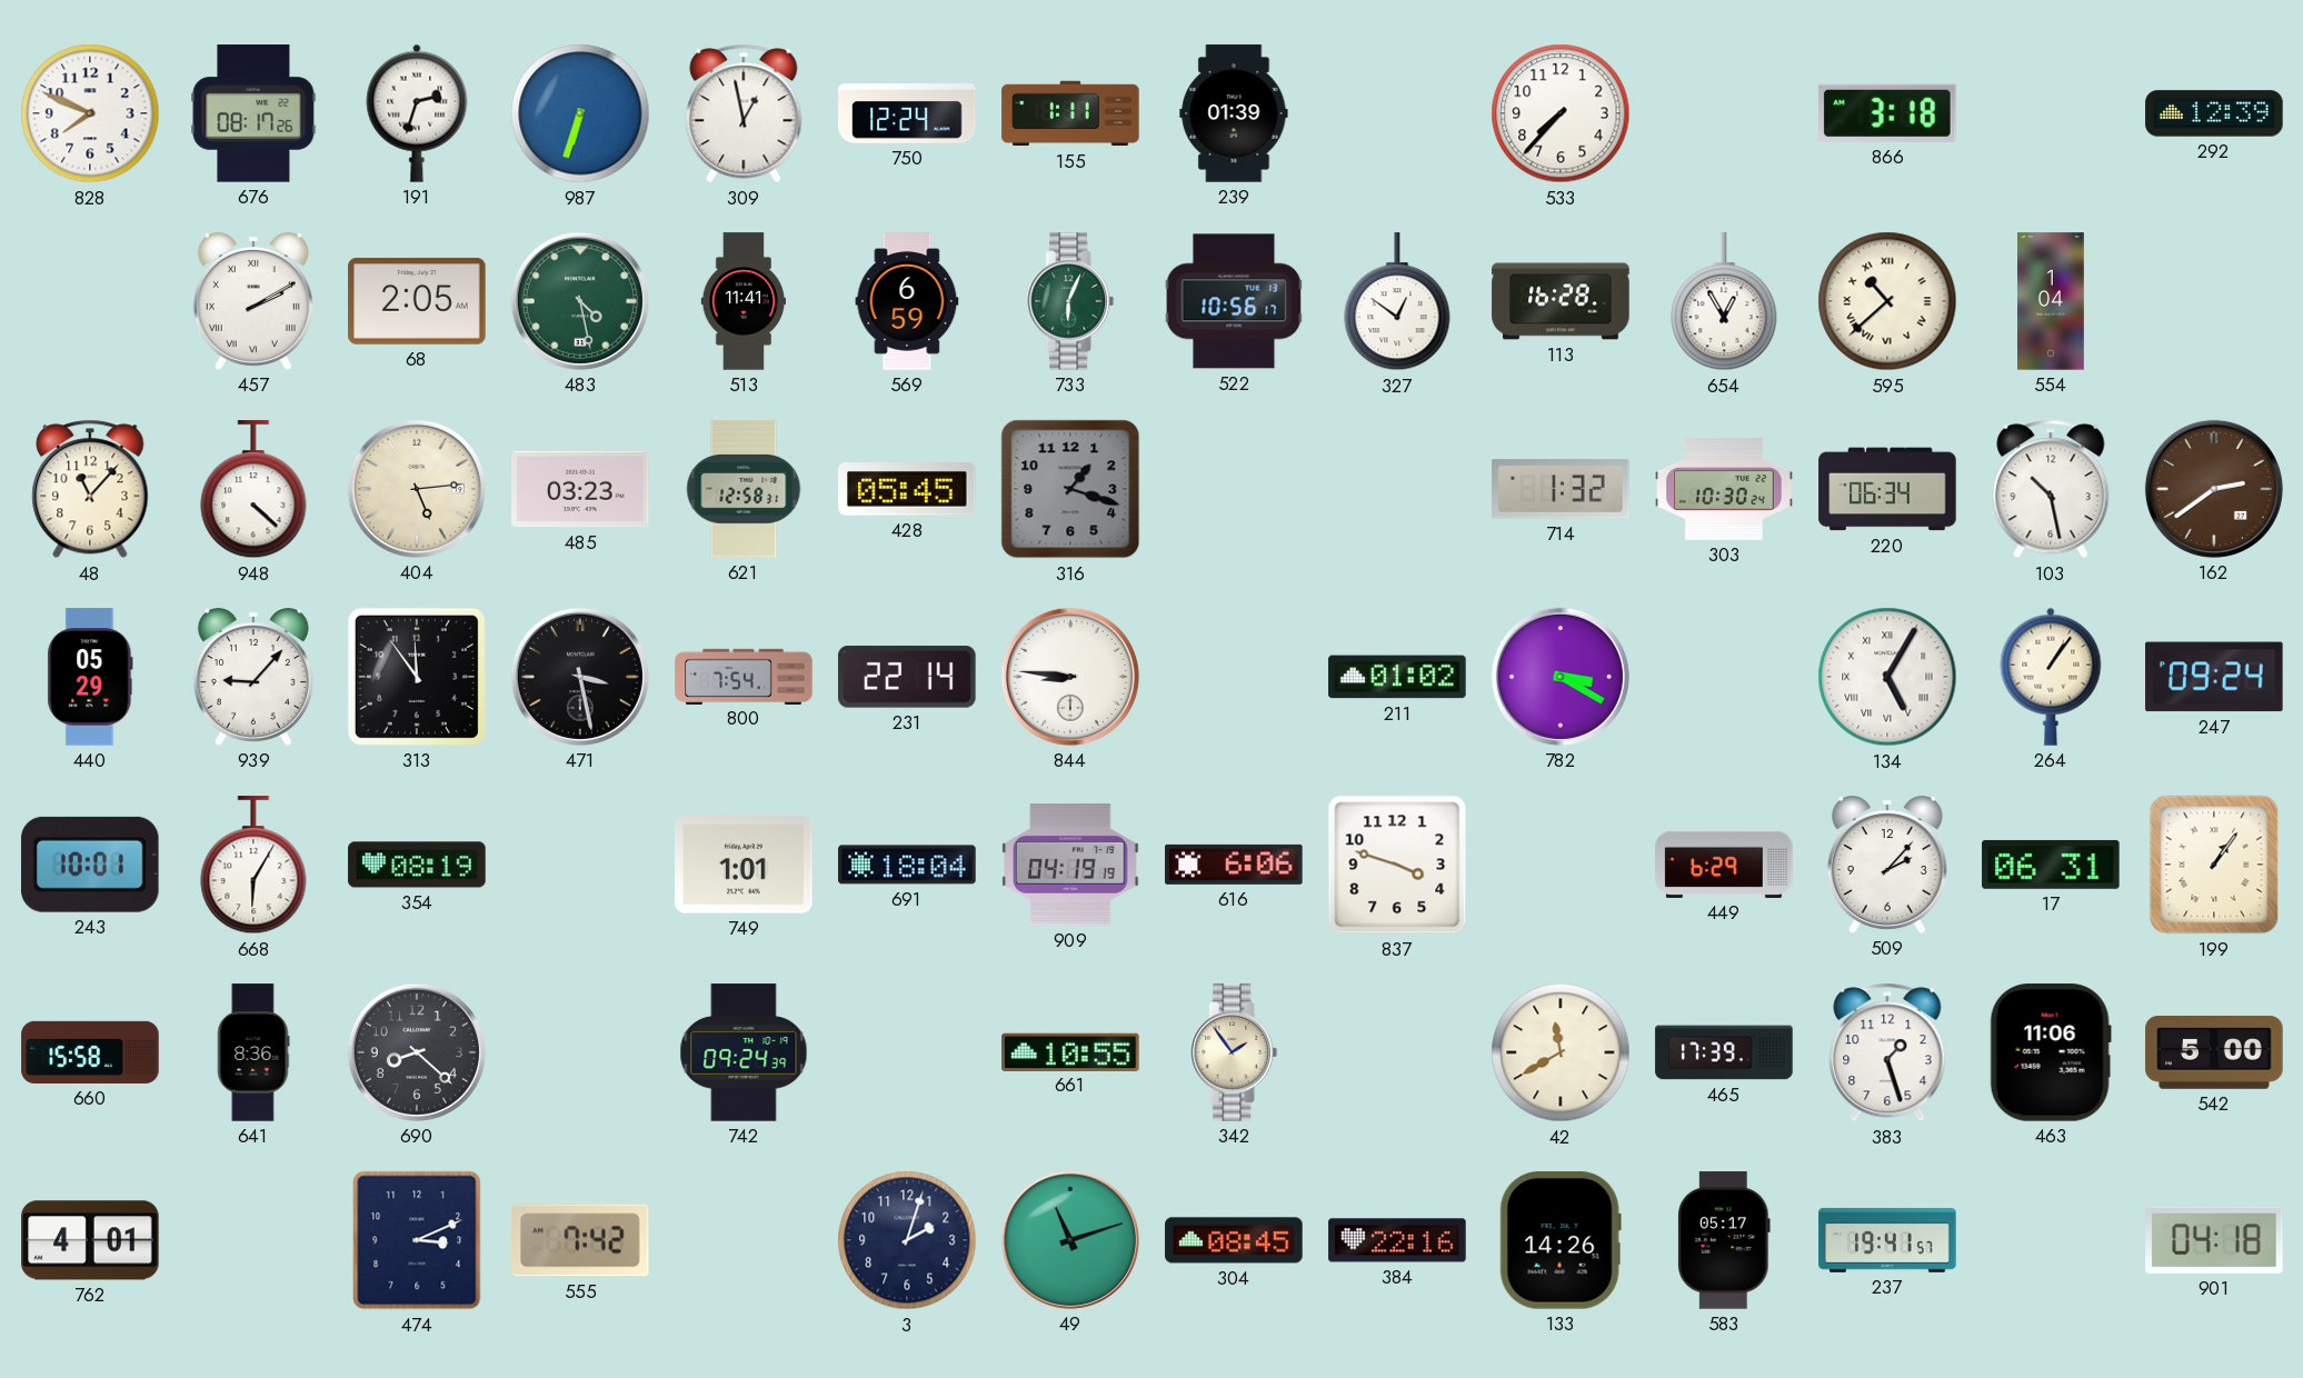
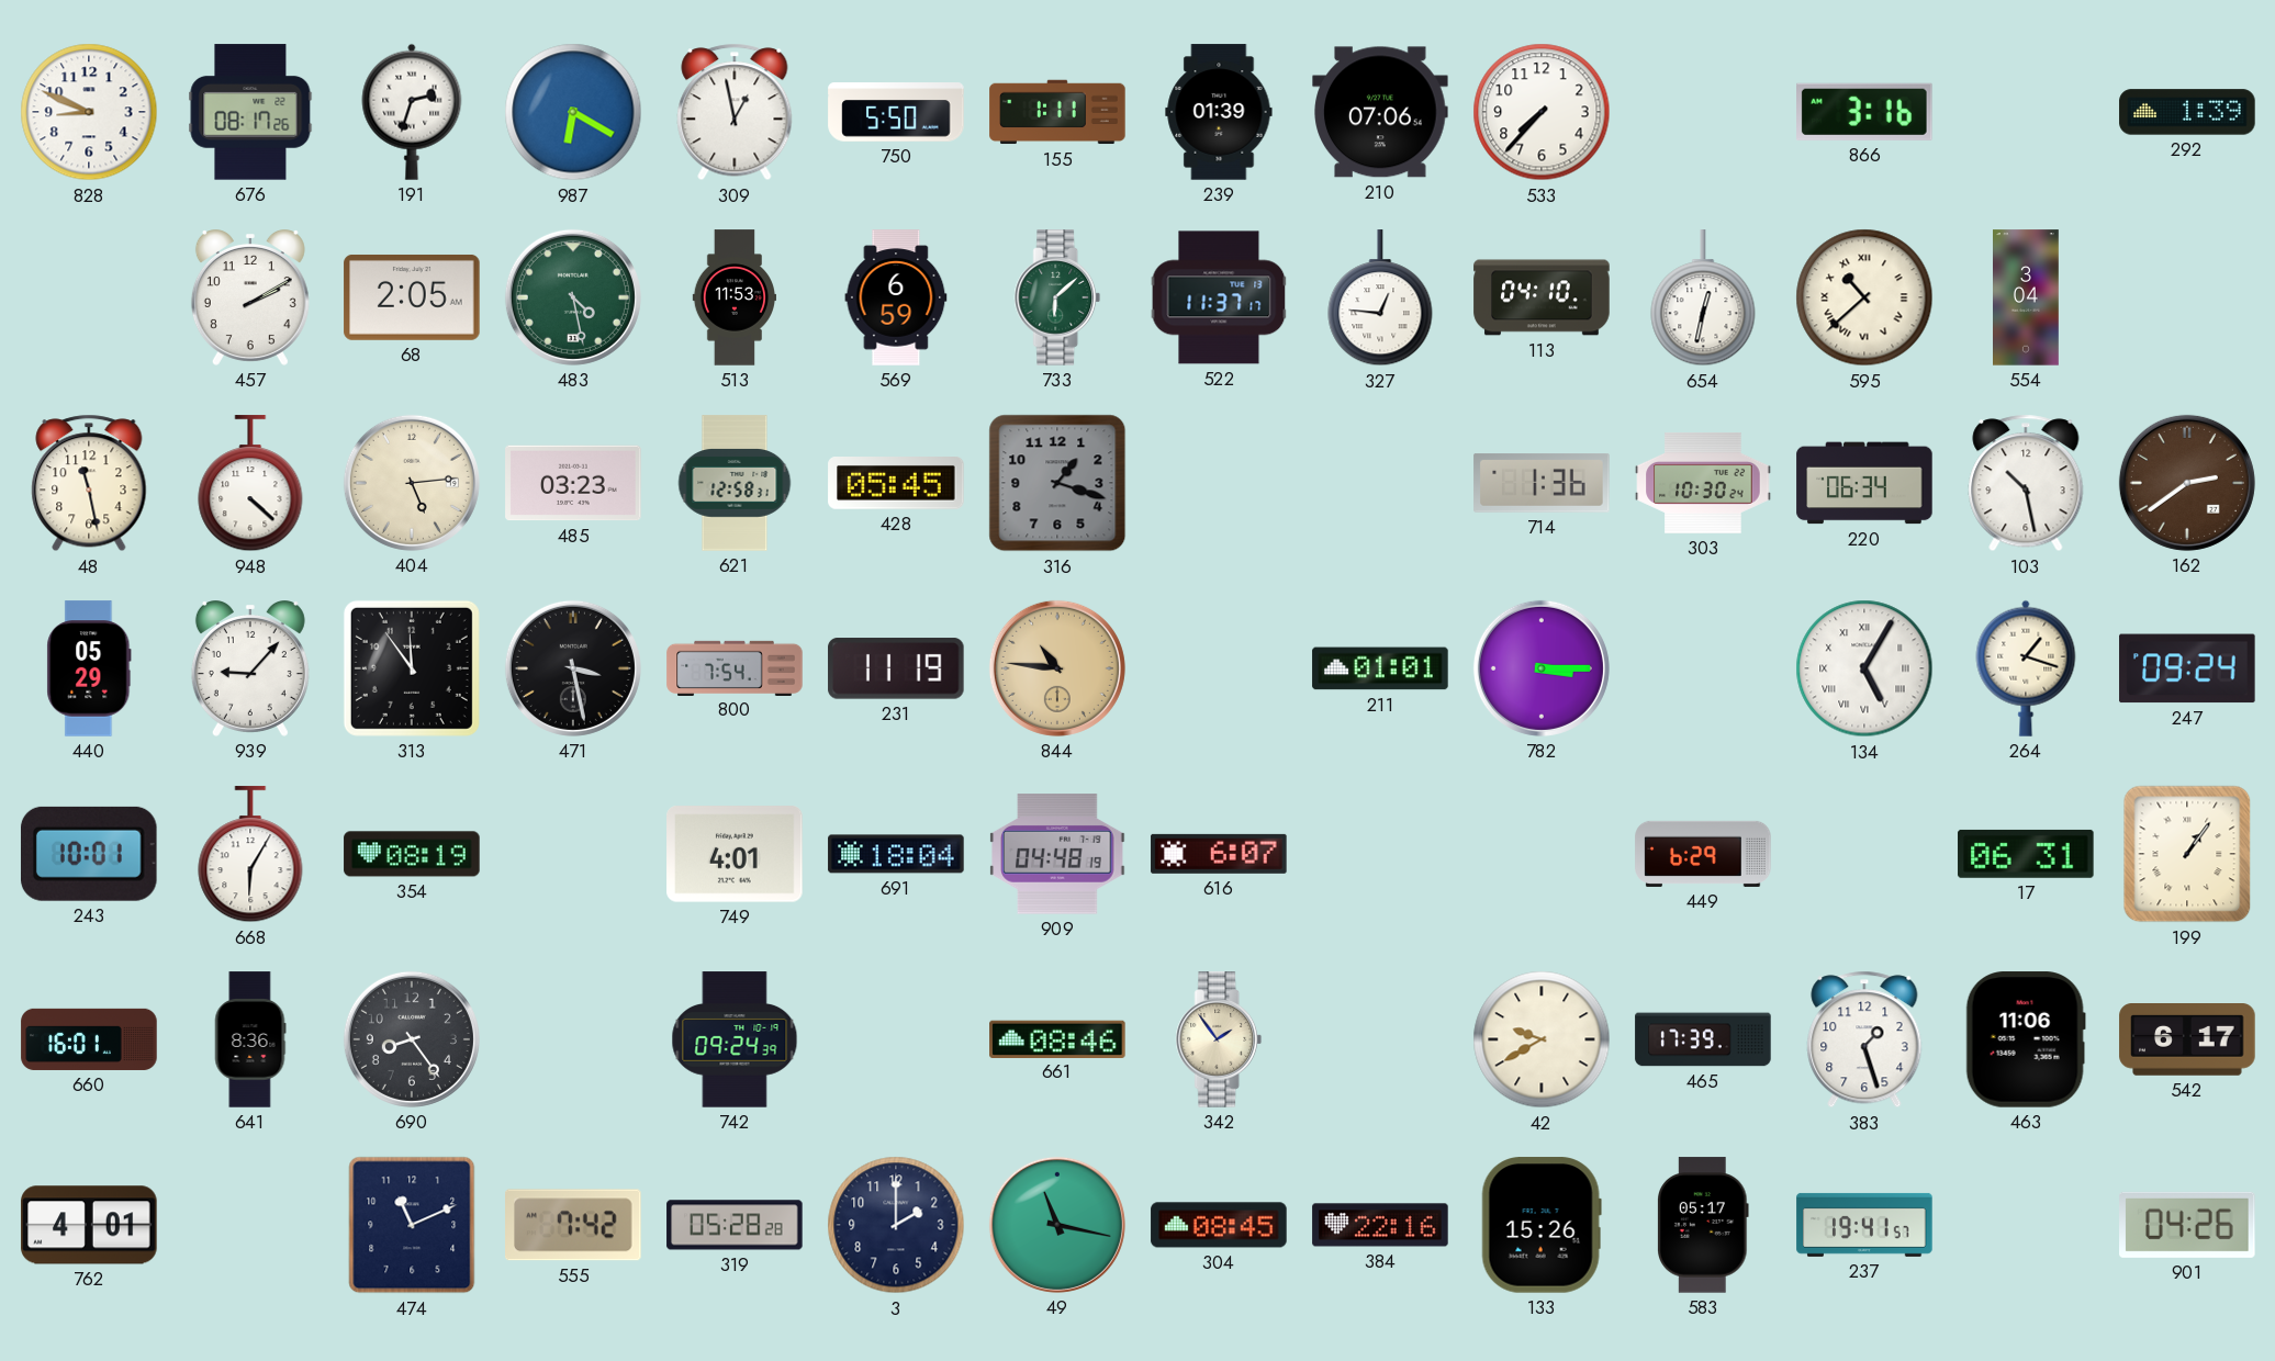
828: 7:49 -> 8:49 (89, 112)
987: 6:33 -> 6:20 (573, 112)
750: 12:24 -> 5:50 (896, 112)
210: none -> 07:06 (1380, 112)
866: 3:18 -> 3:16 (1865, 112)
292: 12:39 -> 1:39 (2187, 112)
457 numerals: Roman -> Arabic (250, 299)
513: 11:41 -> 11:53 (733, 297)
733: 6:04 -> 6:08 (1057, 297)
522: 10:56 -> 11:37 (1219, 297)
327: 12:51 -> 12:46 (1380, 299)
113: 16:28 -> 04:10 (1542, 297)
654: 12:55 -> 12:32 (1703, 299)
554: 1:04 -> 3:04 (2027, 297)
48: 11:07 -> 11:28 (89, 483)
714: 1:32 -> 1:36 (1542, 484)
231: 22:14 -> 11:19 (896, 668)
844: 8:46 -> 10:46 (1057, 668)
844 dial: white -> champagne (1057, 668)
211: 01:02 -> 01:01 (1380, 668)
782: 3:20 -> 3:15 (1542, 668)
264: 1:06 -> 1:18 (2026, 668)
749: 1:01 -> 4:01 (735, 854)
909: 04:19 -> 04:48 (1057, 854)
616: 6:06 -> 6:07 (1219, 854)
837: 3:48 -> none (1397, 865)
509: 2:07 -> none (1887, 866)
660: 15:58 -> 16:01 (89, 1039)
690: 8:22 -> 8:24 (412, 1039)
661: 10:55 -> 08:46 (1057, 1038)
42: 11:40 -> 9:40 (1542, 1039)
542: 5:00 -> 6:17 (2187, 1039)
474: 3:11 -> 11:11 (412, 1225)
319: none -> 05:28 (735, 1225)
3: 2:03 -> 2:00 (896, 1225)
49: 11:12 -> 11:17 (1057, 1225)
133: 14:26 -> 15:26 (1542, 1225)
901: 04:18 -> 04:26 (2187, 1225)
